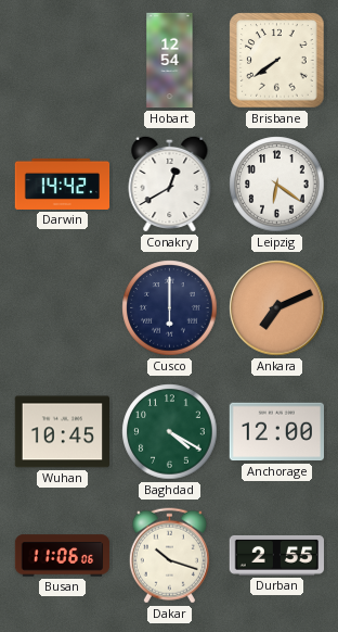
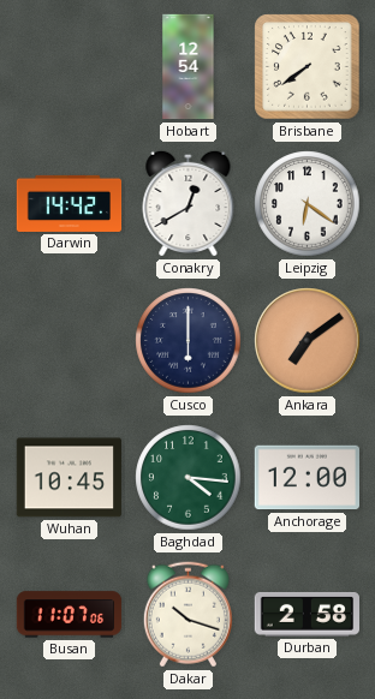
Ankara: 7:11 -> 7:09 (308, 341)
Baghdad: 4:20 -> 4:16 (189, 478)
Busan: 11:06 -> 11:07 (70, 615)
Durban: 2:55 -> 2:58 (306, 615)
